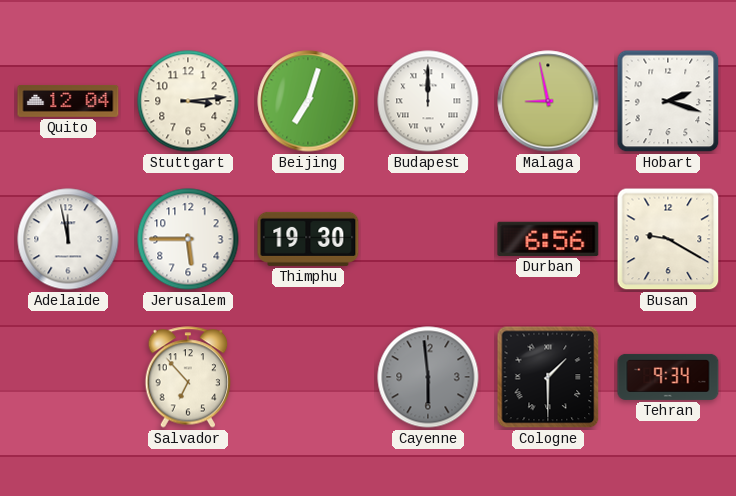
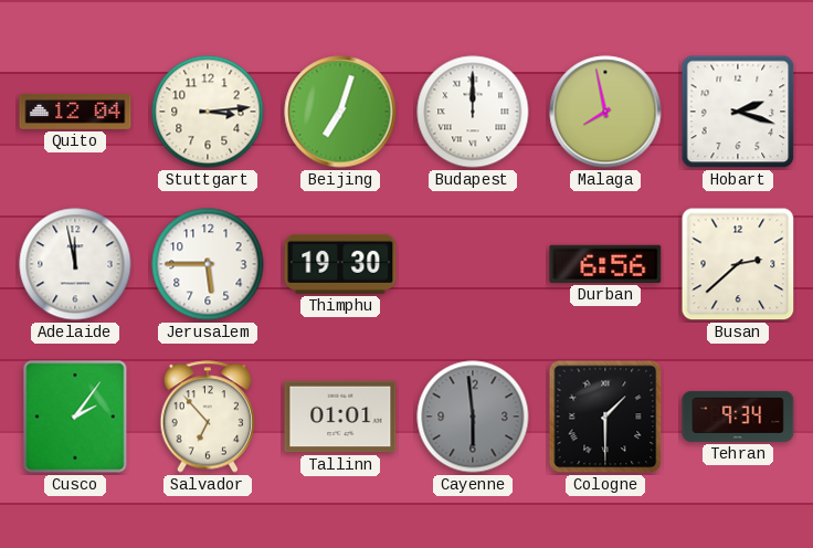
Malaga: 8:58 -> 7:58 (605, 112)
Busan: 9:20 -> 2:38 (738, 264)
Cusco: none -> 2:06 (75, 417)
Tallinn: none -> 01:01 (340, 417)
